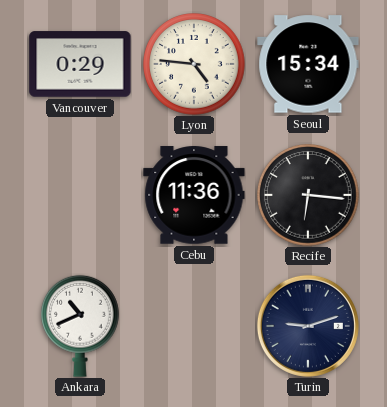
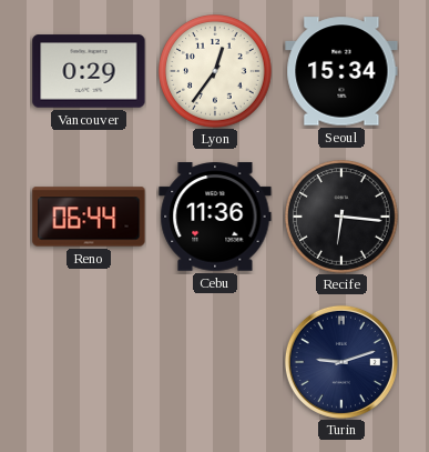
Lyon: 4:46 -> 12:36 (215, 71)
Reno: none -> 06:44 (89, 217)
Ankara: 10:41 -> none (81, 326)
